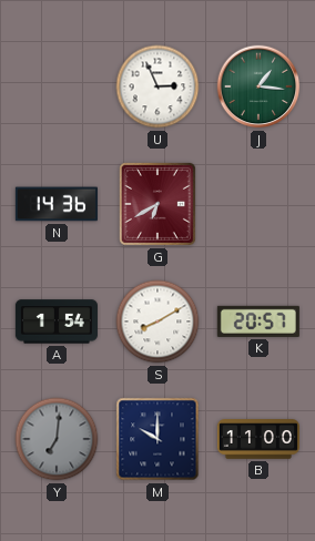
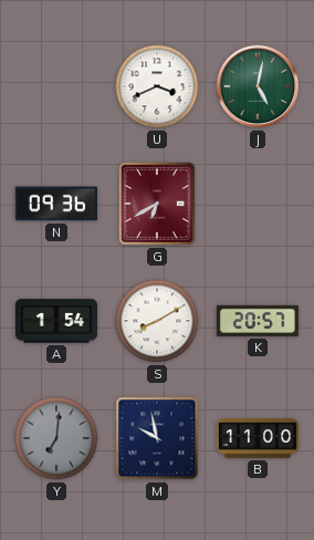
U: 2:56 -> 3:41 (157, 86)
J: 1:16 -> 5:02 (258, 86)
N: 14:36 -> 09:36 (56, 204)
M: 10:00 -> 9:58 (157, 438)
